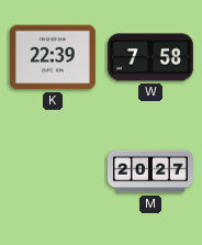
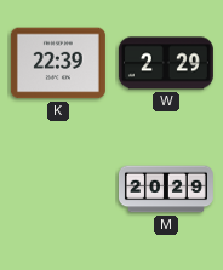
W: 7:58 -> 2:29 (166, 63)
M: 20:27 -> 20:29 (166, 189)
